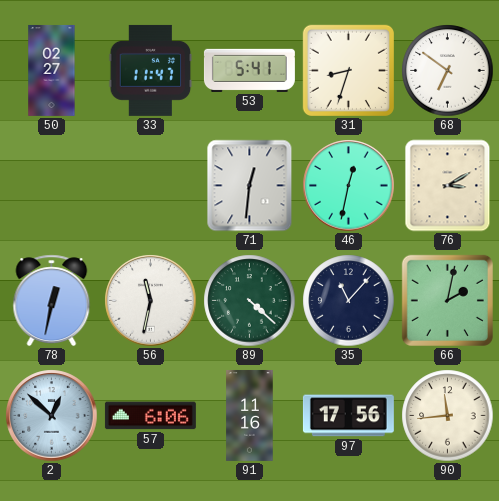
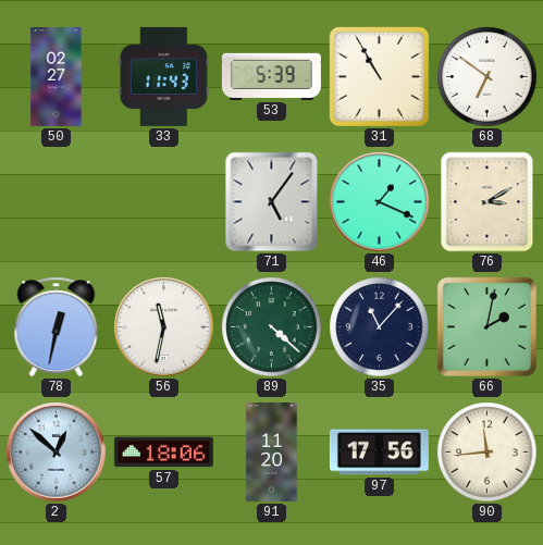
33: 11:47 -> 11:43 (164, 76)
53: 5:41 -> 5:39 (271, 76)
31: 8:33 -> 10:55 (379, 76)
71: 12:31 -> 5:06 (272, 202)
46: 12:32 -> 1:19 (380, 202)
57: 6:06 -> 18:06 (163, 453)
91: 11:16 -> 11:20 (272, 451)
